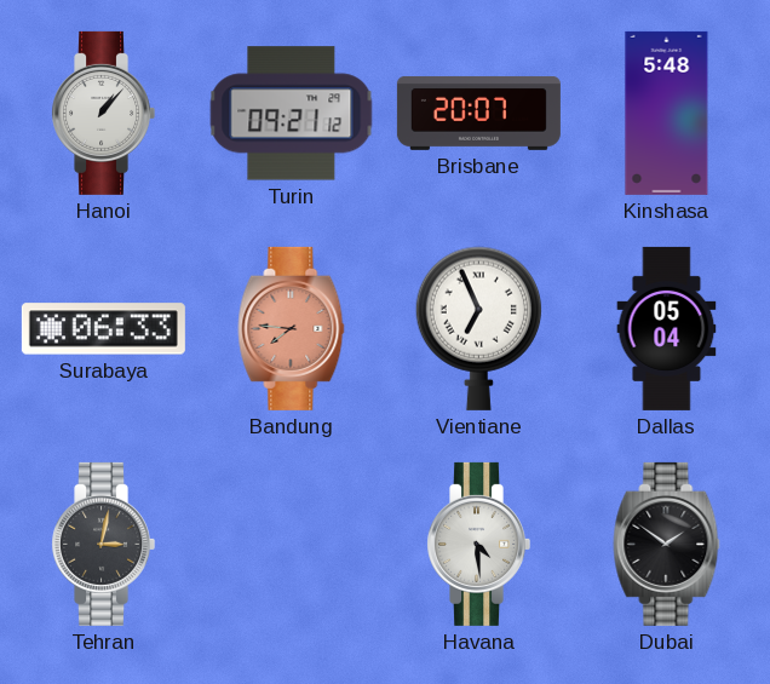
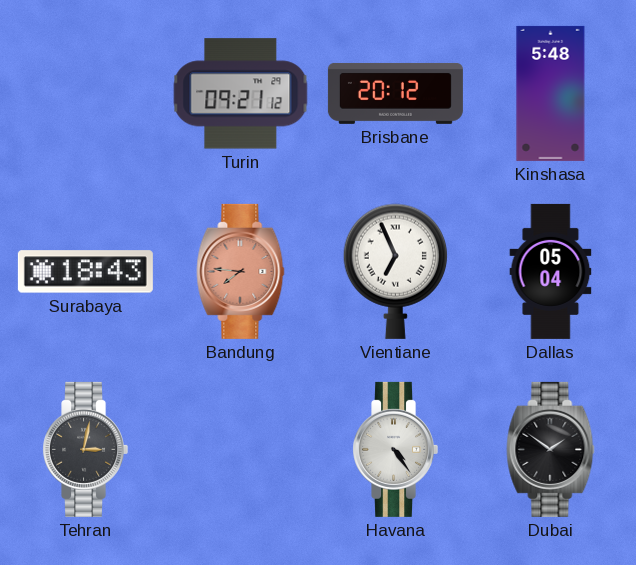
Hanoi: 1:07 -> none (103, 113)
Brisbane: 20:07 -> 20:12 (395, 93)
Surabaya: 06:33 -> 18:43 (85, 272)
Havana: 4:29 -> 4:24 (395, 449)
